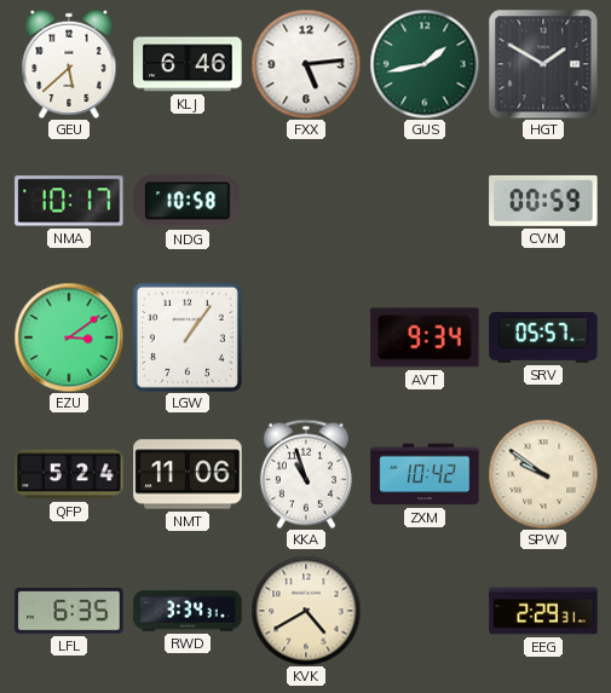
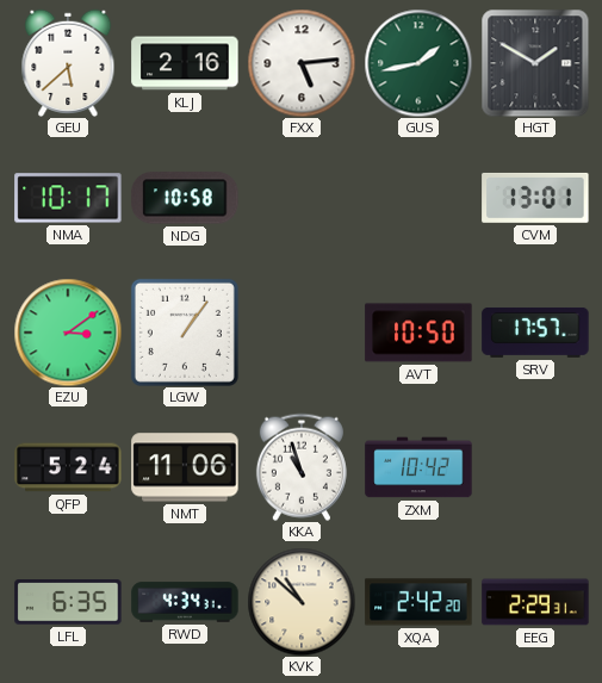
KLJ: 6:46 -> 2:16 (185, 63)
CVM: 00:59 -> 13:01 (535, 198)
AVT: 9:34 -> 10:50 (418, 333)
SRV: 05:57 -> 17:57 (535, 333)
SPW: 9:51 -> none (543, 474)
RWD: 3:34 -> 4:34 (185, 602)
KVK: 4:40 -> 10:52 (302, 602)
XQA: none -> 2:42 (418, 602)
